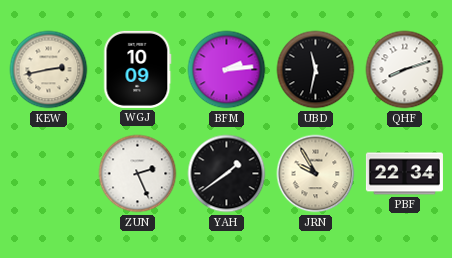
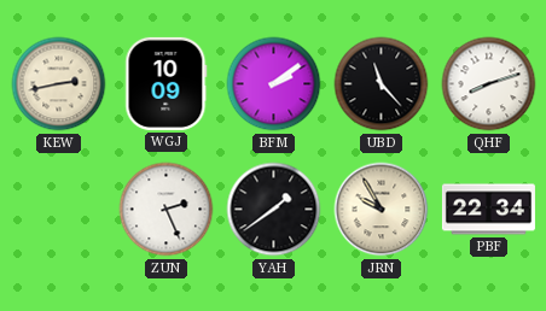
BFM: 2:14 -> 2:09 (274, 84)
UBD: 11:32 -> 11:23 (382, 84)
